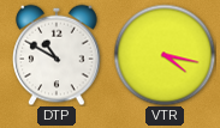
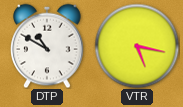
VTR: 4:17 -> 5:17 (137, 46)
